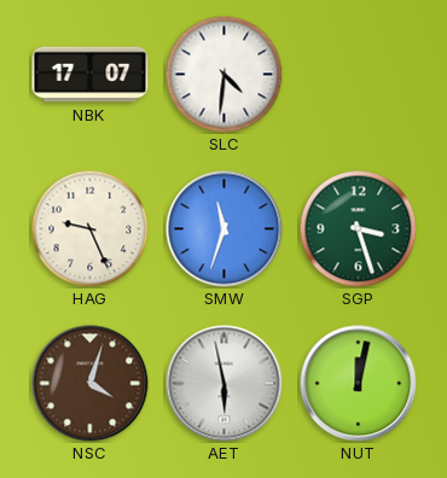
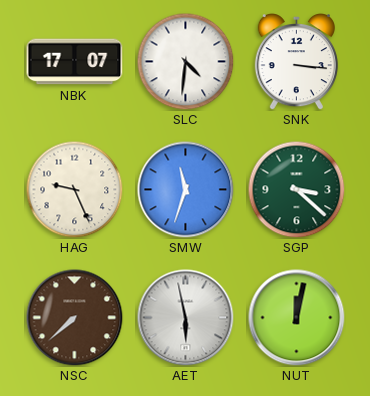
SNK: none -> 3:16 (296, 61)
SGP: 3:27 -> 3:22 (296, 189)
NSC: 4:03 -> 7:38 (75, 318)
